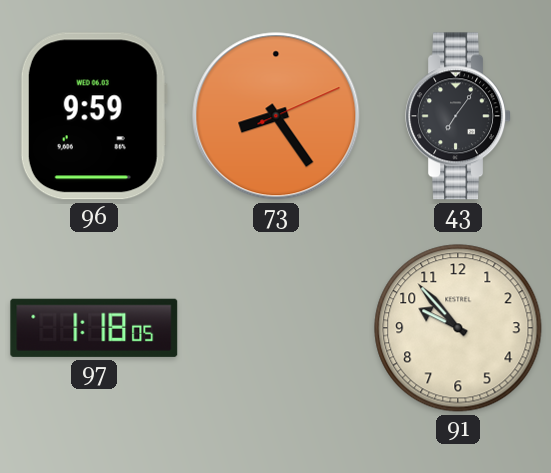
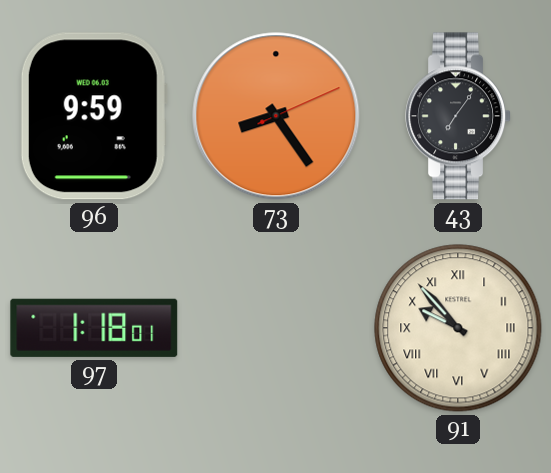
97: 1:18:05 -> 1:18:01 (94, 328)
91 numerals: Arabic -> Roman (458, 328)
